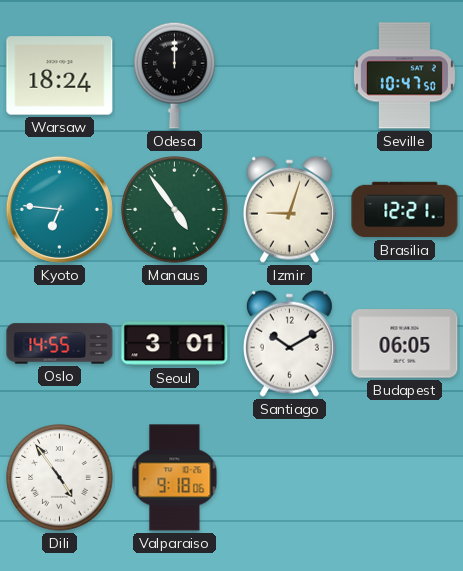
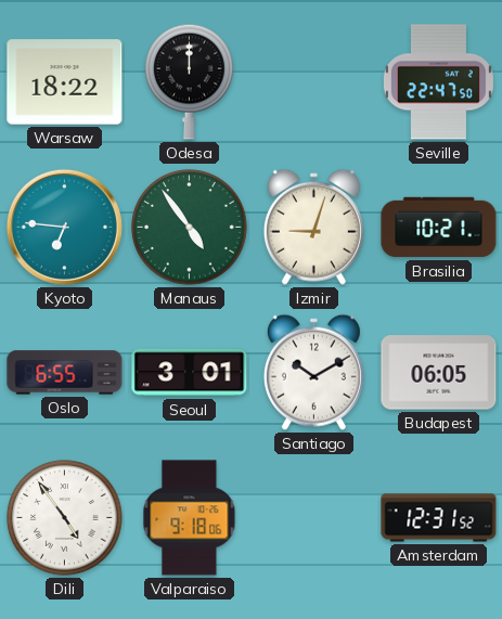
Warsaw: 18:24 -> 18:22 (65, 82)
Seville: 10:47 -> 22:47 (438, 82)
Brasilia: 12:21 -> 10:21 (439, 228)
Oslo: 14:55 -> 6:55 (65, 373)
Amsterdam: none -> 12:31 (439, 518)
